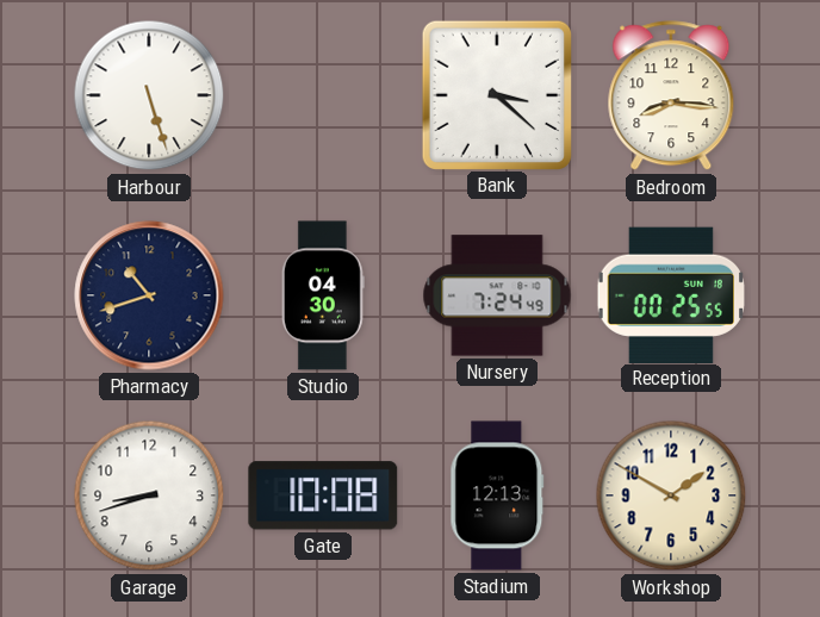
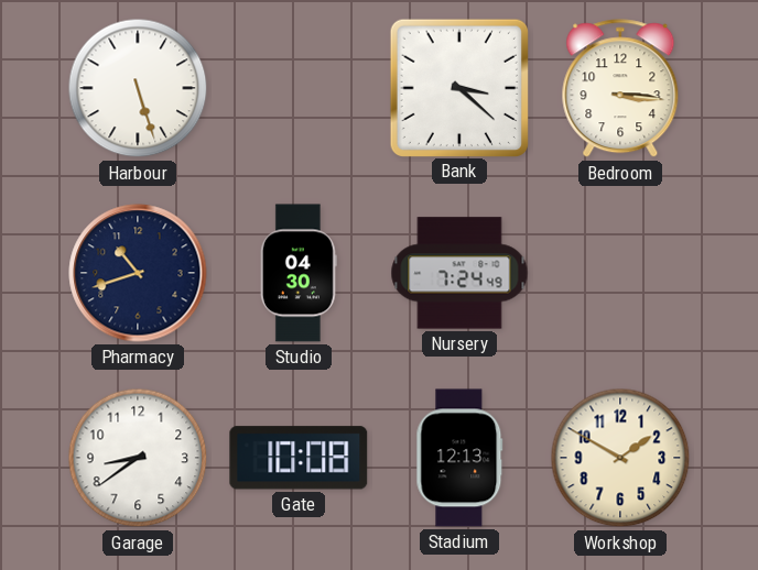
Bedroom: 8:16 -> 3:16 (620, 89)
Reception: 00:25 -> none (670, 294)
Garage: 8:42 -> 8:39 (138, 458)
